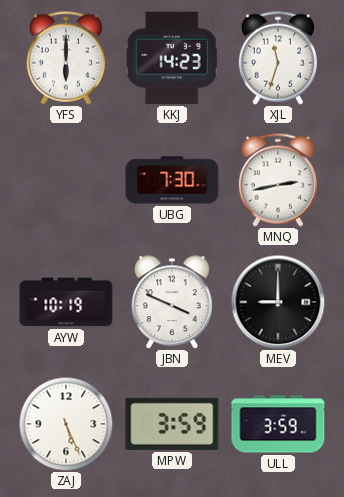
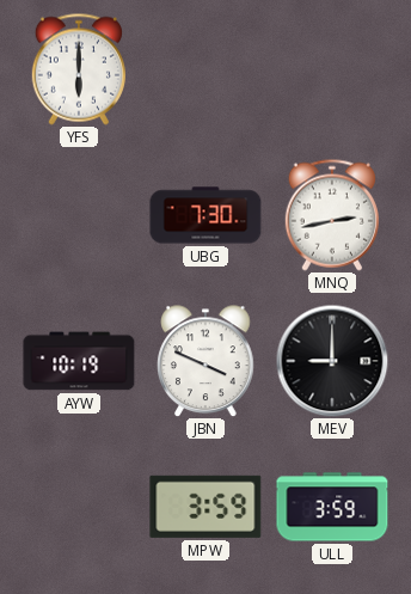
KKJ: 14:23 -> none (172, 58)
XJL: 11:33 -> none (278, 58)
ZAJ: 5:26 -> none (66, 424)
